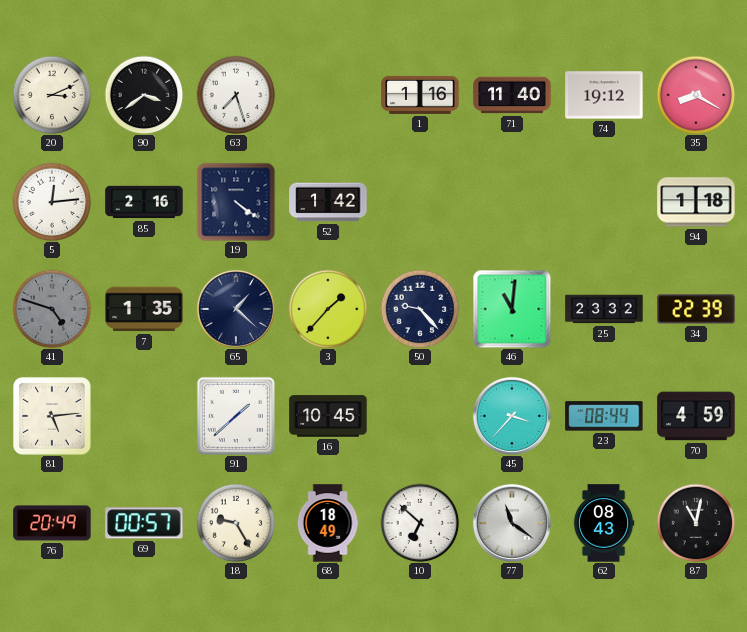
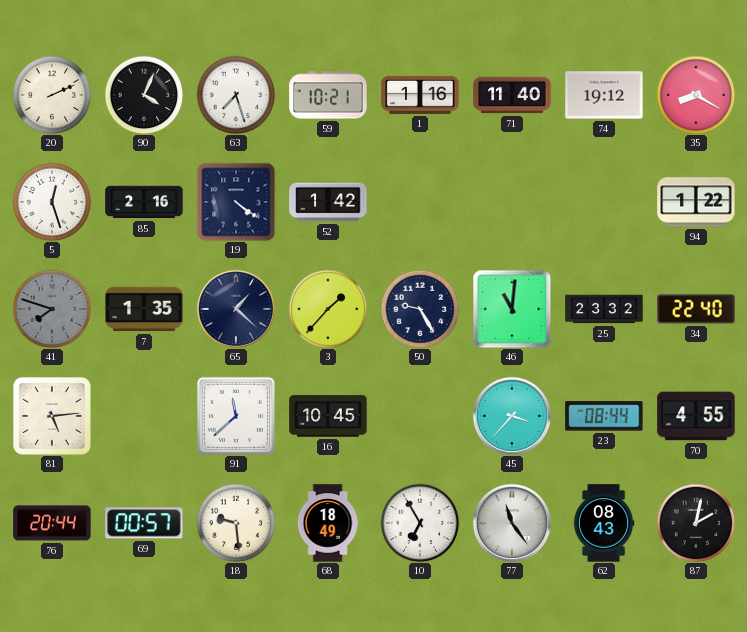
20: 3:11 -> 2:11 (52, 95)
90: 3:39 -> 4:04 (144, 95)
59: none -> 10:21 (328, 95)
5: 12:14 -> 12:27 (52, 202)
94: 1:18 -> 1:22 (696, 202)
41: 4:48 -> 7:48 (52, 309)
50: 9:23 -> 9:25 (420, 309)
34: 22:39 -> 22:40 (696, 309)
91: 1:38 -> 11:38 (236, 416)
70: 4:59 -> 4:55 (696, 416)
76: 20:49 -> 20:44 (52, 523)
18: 9:25 -> 9:29 (236, 523)
10: 6:52 -> 6:55 (420, 523)
77: 11:21 -> 11:24 (512, 523)
87: 11:02 -> 2:02 (696, 523)
